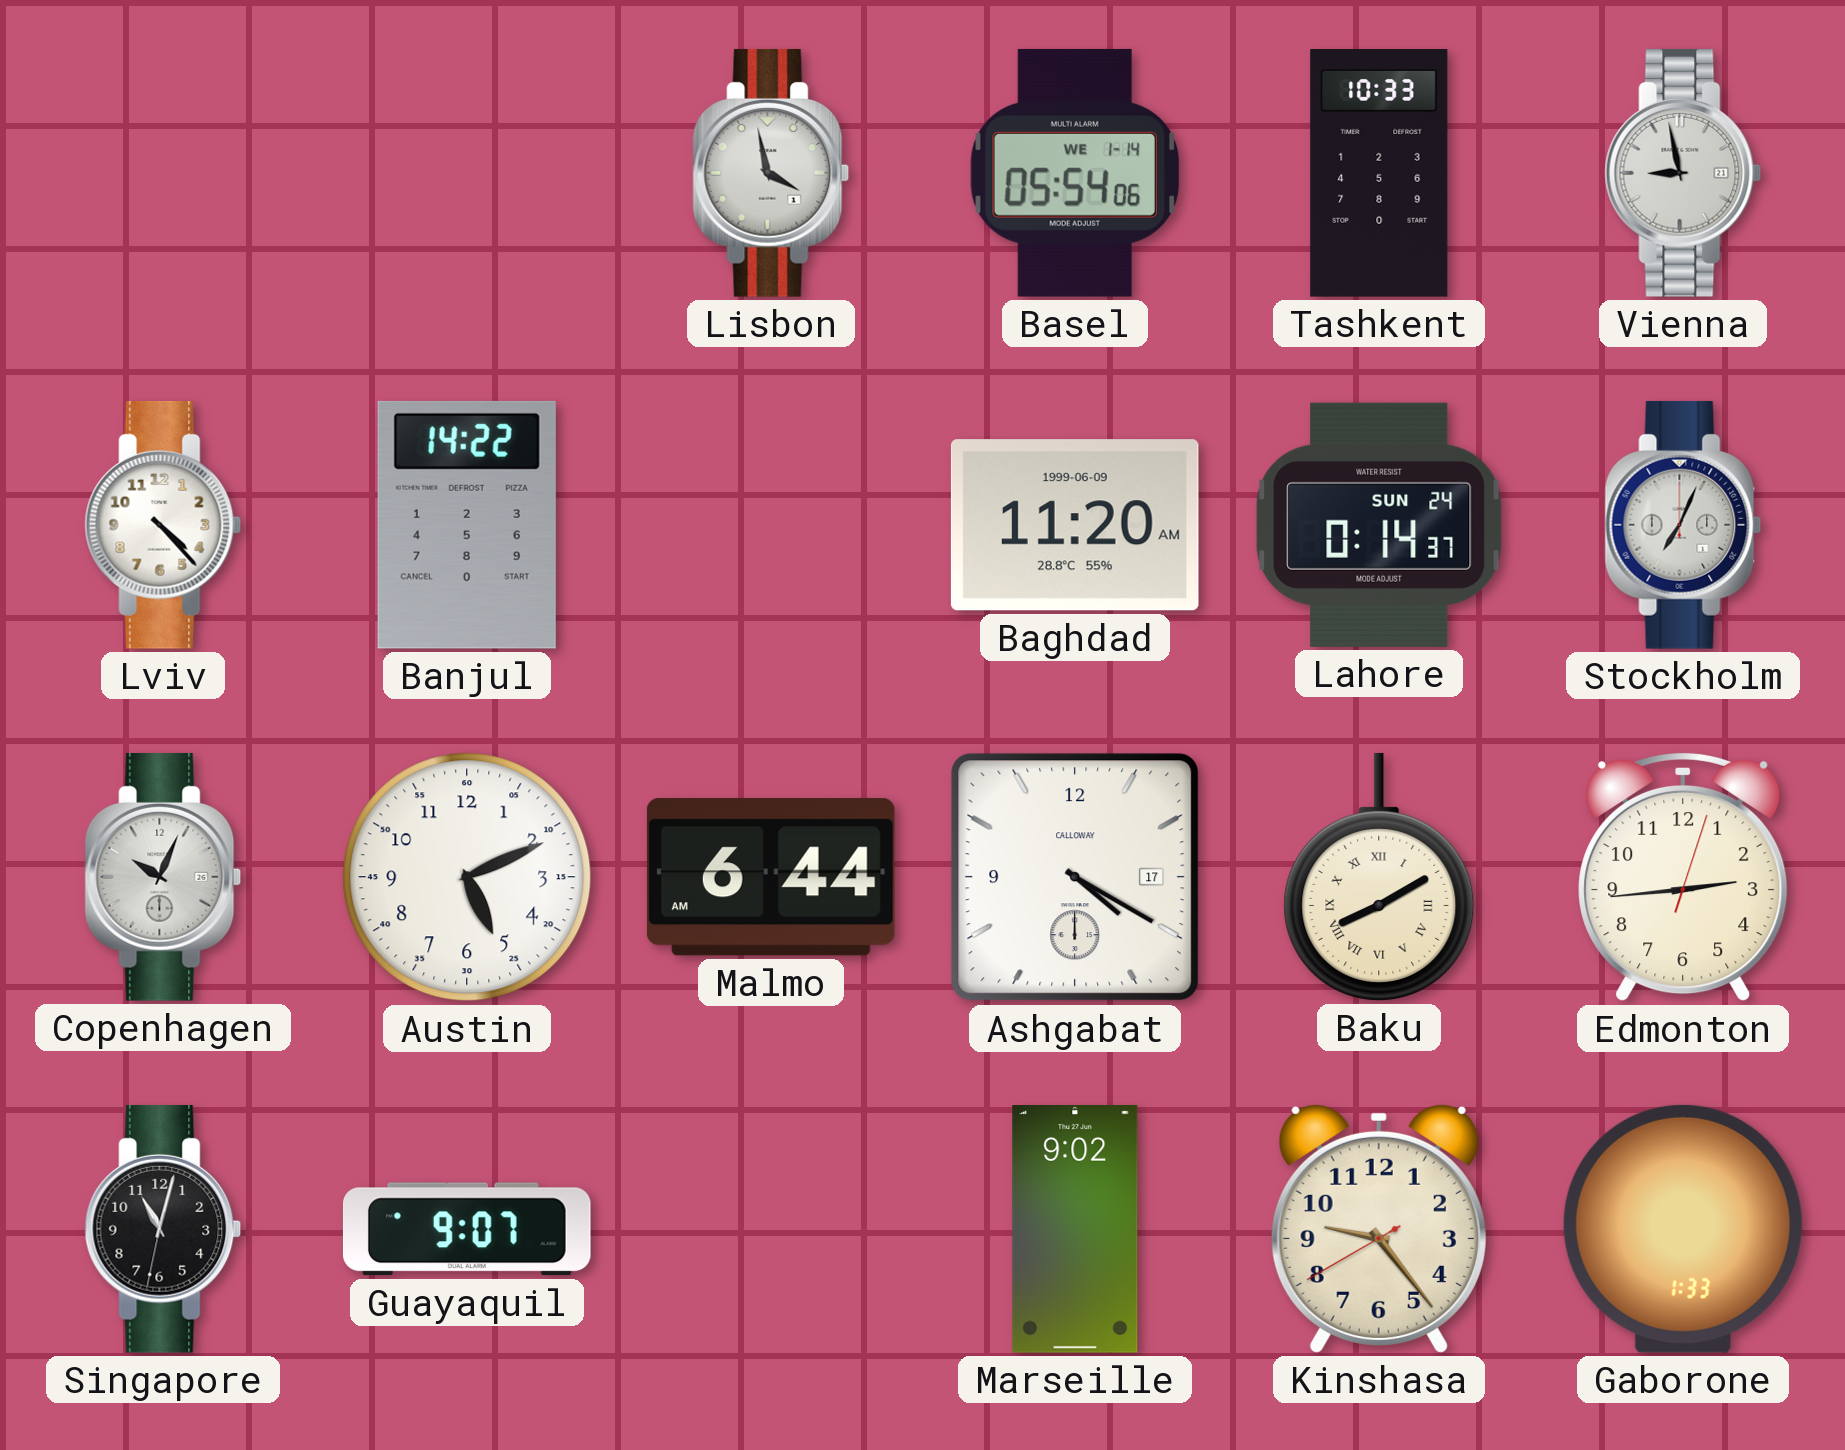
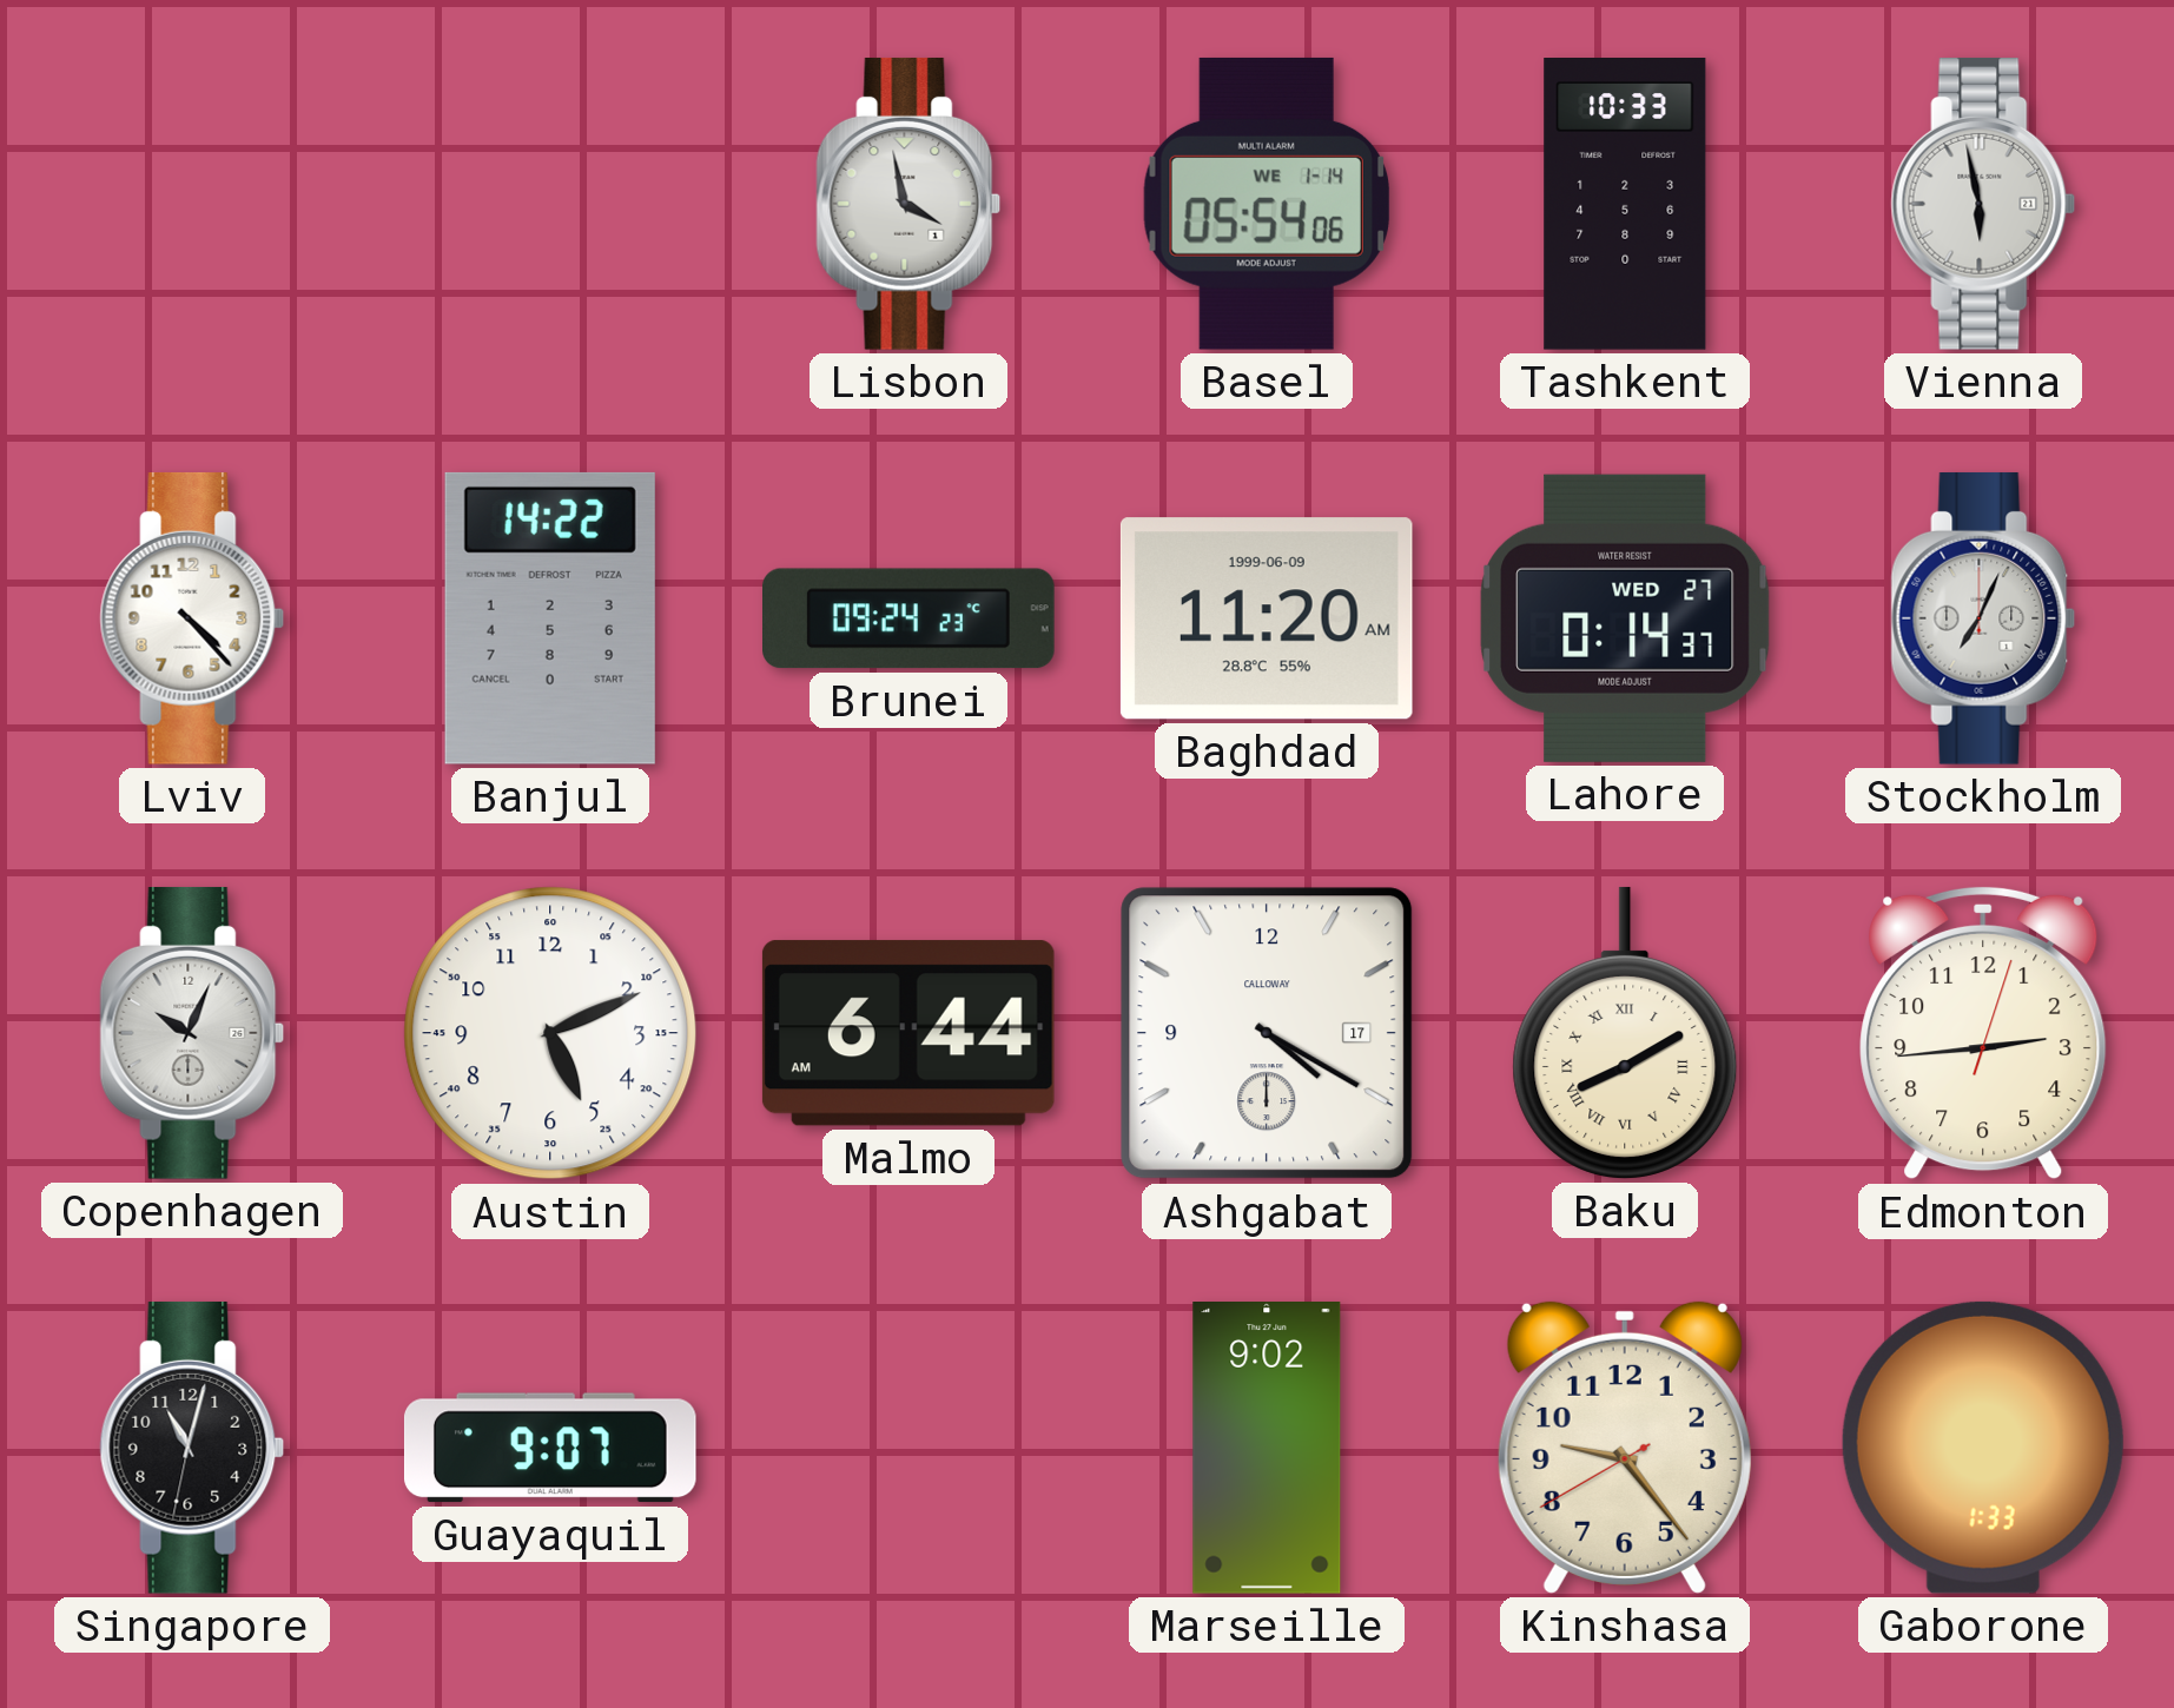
Vienna: 8:58 -> 5:58 (1983, 204)
Brunei: none -> 09:24 (910, 618)
Lahore date: SUN 24 -> WED 27 (1625, 618)
